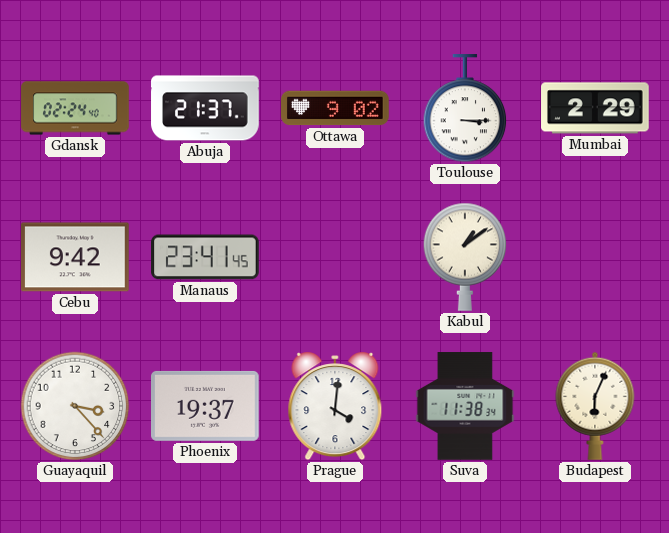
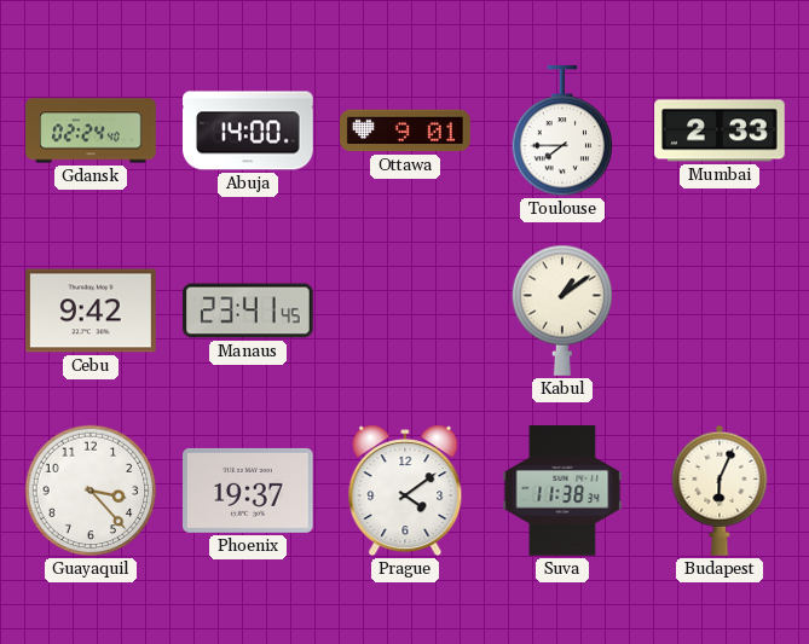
Abuja: 21:37 -> 14:00 (248, 130)
Ottawa: 9:02 -> 9:01 (405, 130)
Toulouse: 3:15 -> 7:45 (562, 132)
Mumbai: 2:29 -> 2:33 (720, 130)
Prague: 4:01 -> 4:09 (405, 491)
